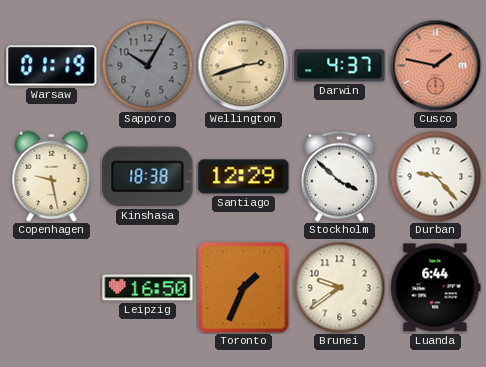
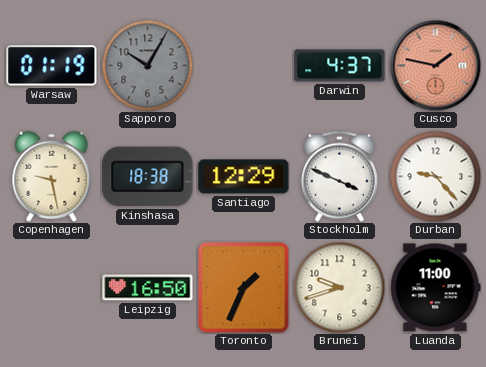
Wellington: 2:42 -> none (243, 65)
Stockholm: 3:52 -> 3:49 (339, 176)
Brunei: 9:39 -> 9:42 (339, 287)
Luanda: 6:44 -> 11:00 (436, 288)
